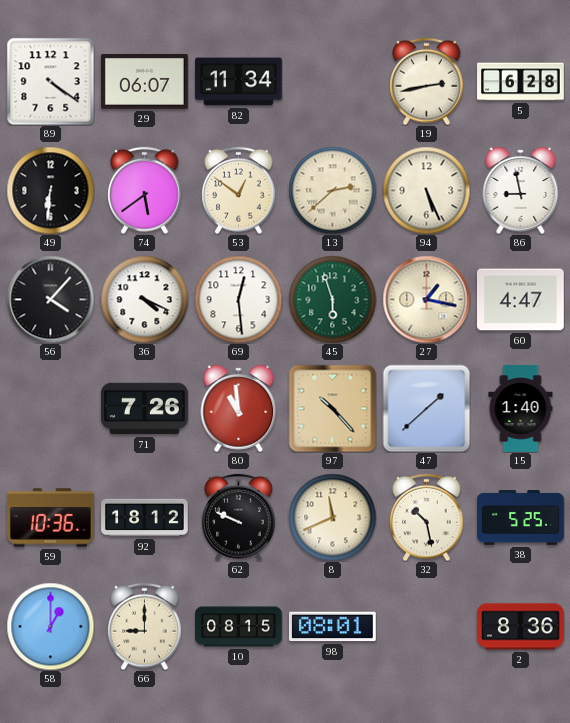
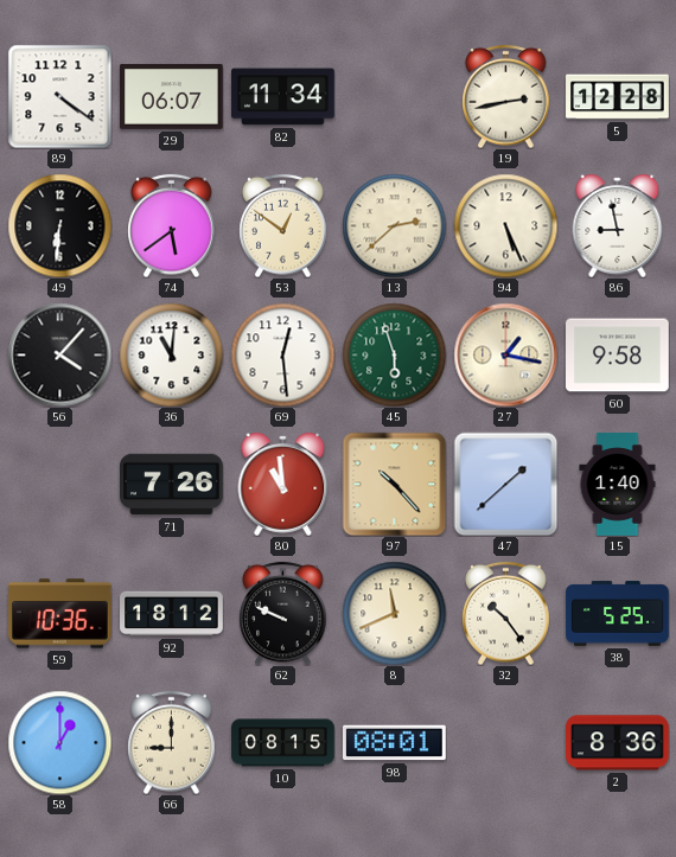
5: 6:28 -> 12:28 (618, 97)
36: 4:19 -> 11:01 (171, 354)
60: 4:47 -> 9:58 (618, 356)
32: 10:28 -> 10:24 (506, 613)
